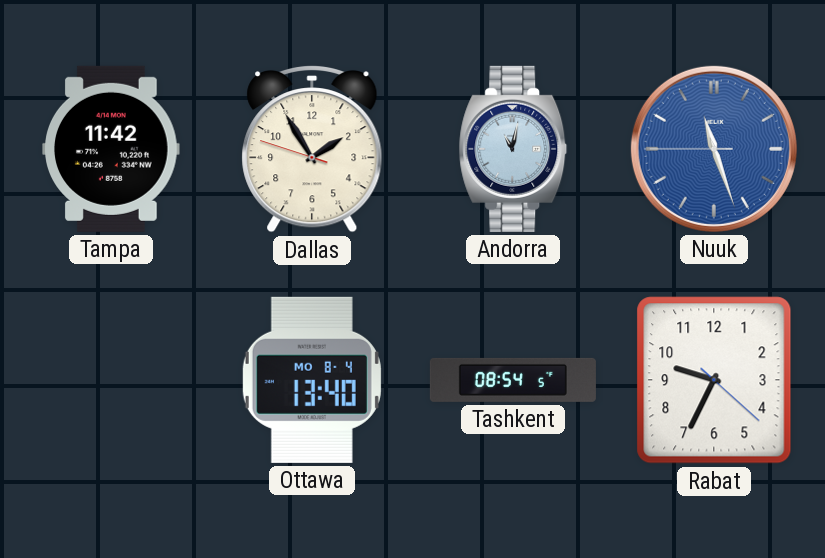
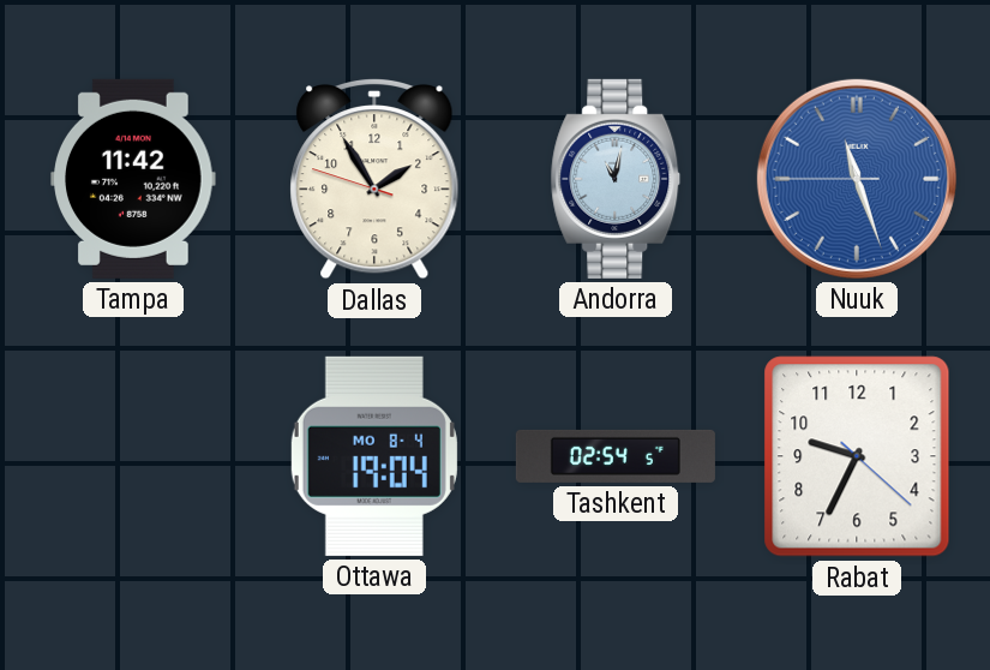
Ottawa: 13:40 -> 19:04 (374, 456)
Tashkent: 08:54 -> 02:54 (616, 456)
